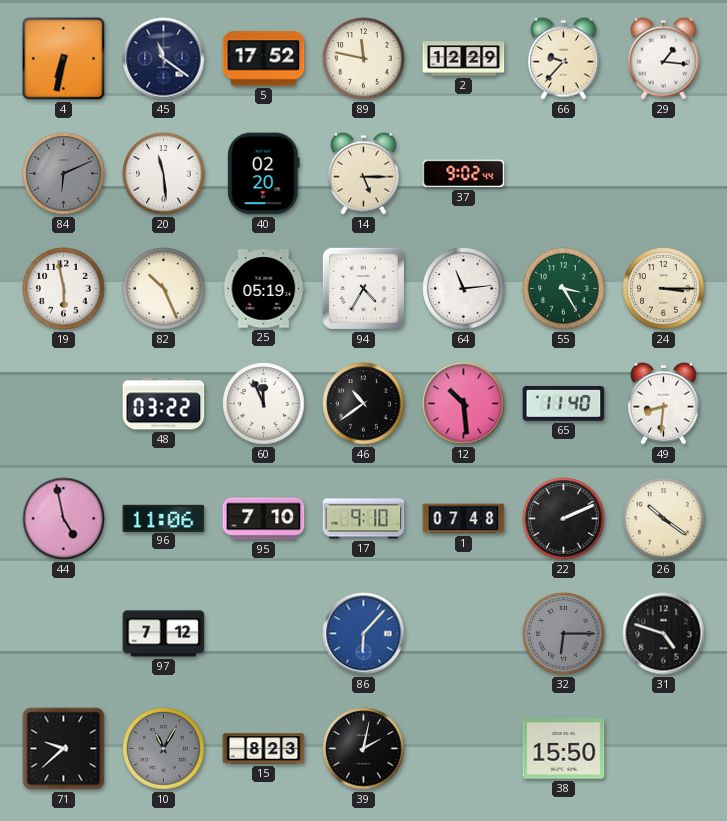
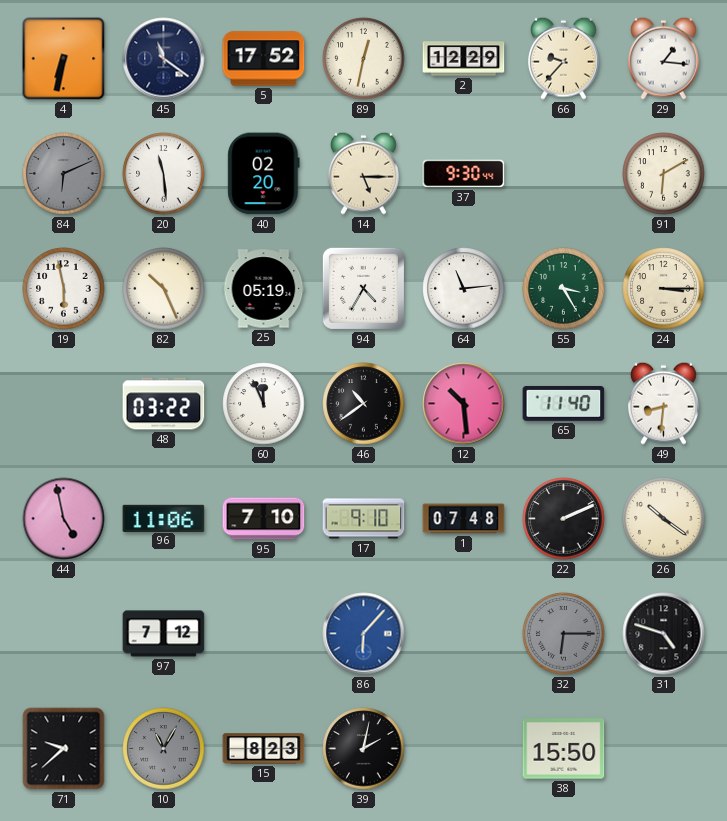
89: 11:47 -> 12:32 (364, 59)
37: 9:02 -> 9:30 (464, 174)
91: none -> 6:10 (664, 174)
